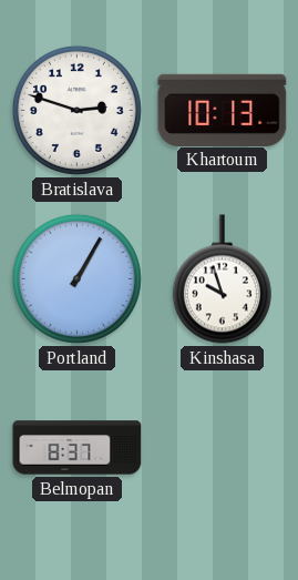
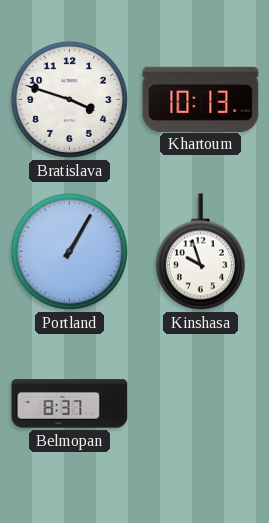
Bratislava: 2:48 -> 3:48 (69, 99)
